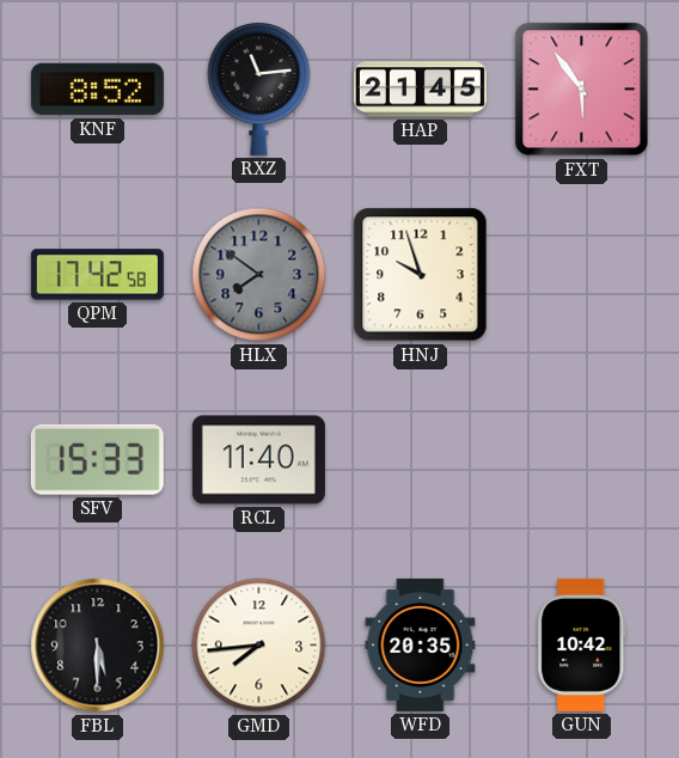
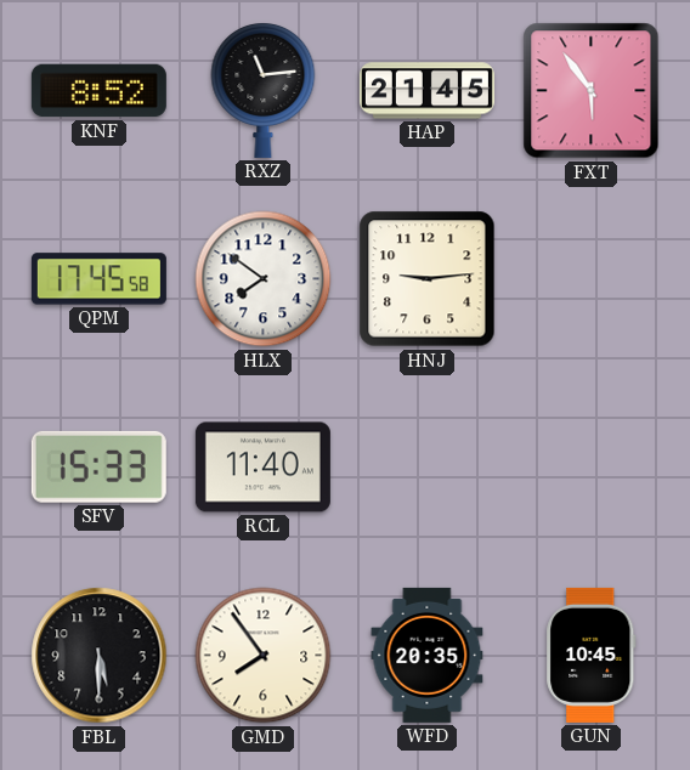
QPM: 17:42 -> 17:45 (98, 279)
HLX dial: grey -> white (264, 279)
HNJ: 9:57 -> 9:14 (428, 279)
GMD: 7:44 -> 7:54 (264, 656)
GUN: 10:42 -> 10:45 (592, 655)
